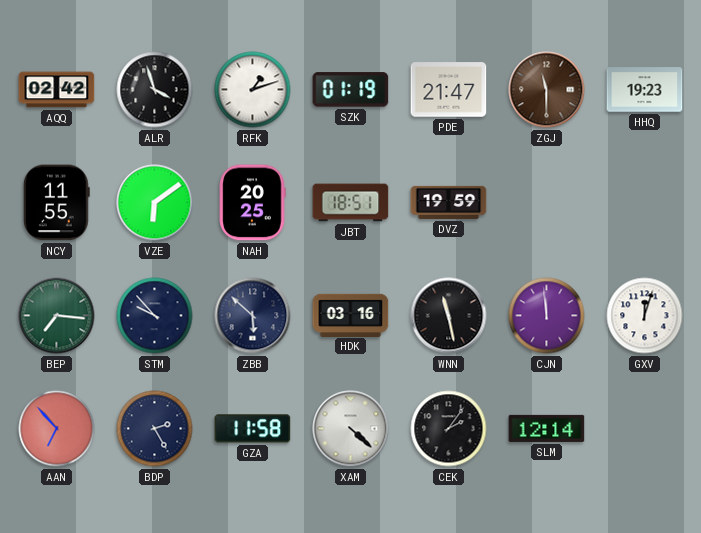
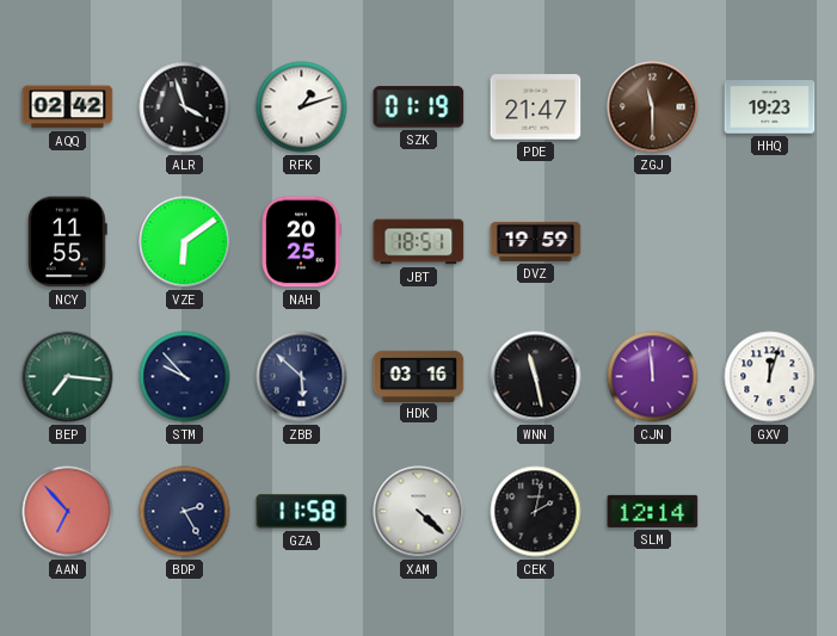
CEK: 2:06 -> 2:02 (536, 512)
